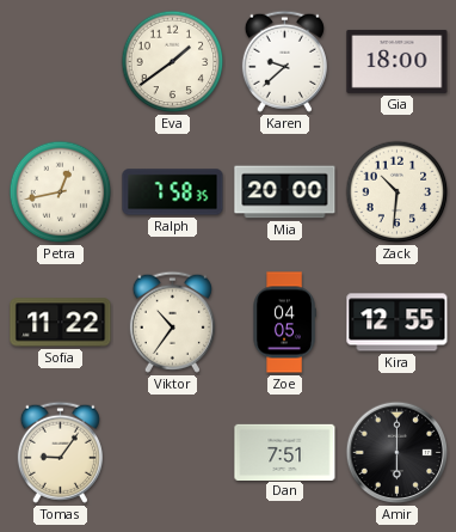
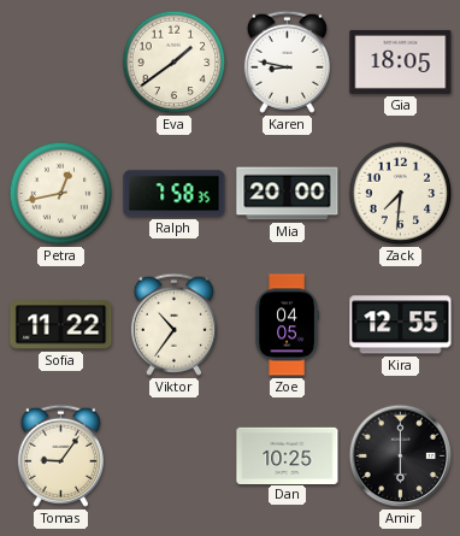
Karen: 9:38 -> 8:47 (287, 61)
Gia: 18:00 -> 18:05 (401, 61)
Zack: 10:31 -> 7:31 (401, 194)
Dan: 7:51 -> 10:25 (288, 455)
